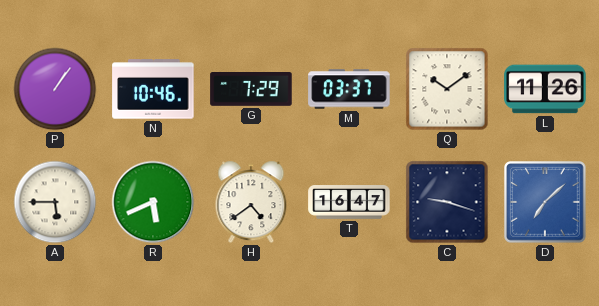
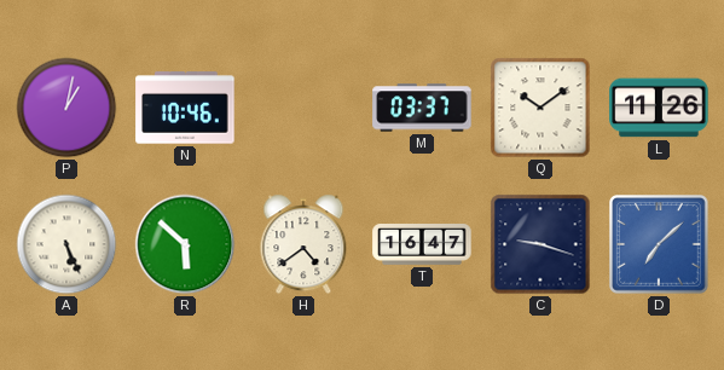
P: 1:06 -> 1:02 (66, 108)
G: 7:29 -> none (251, 89)
A: 5:45 -> 5:26 (66, 244)
R: 5:41 -> 5:52 (185, 244)
